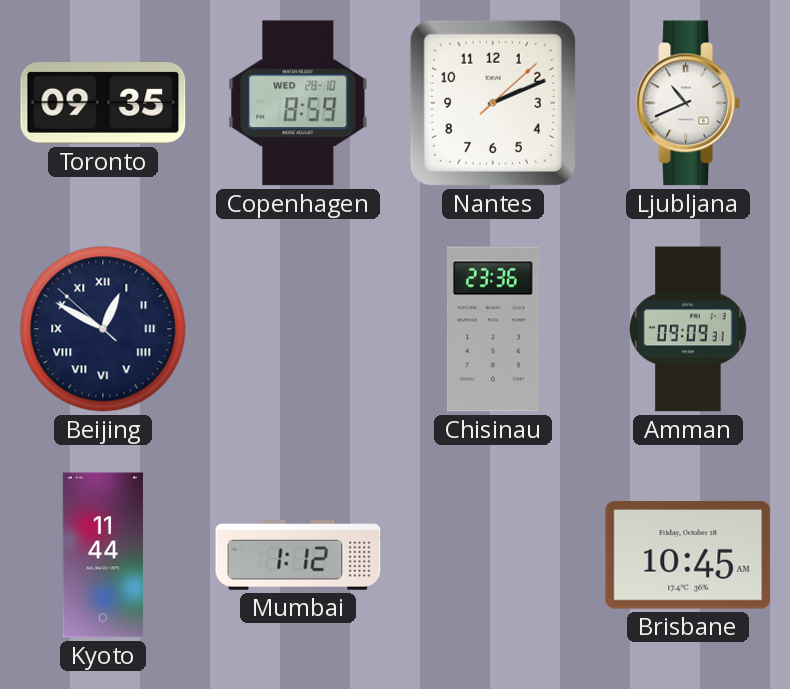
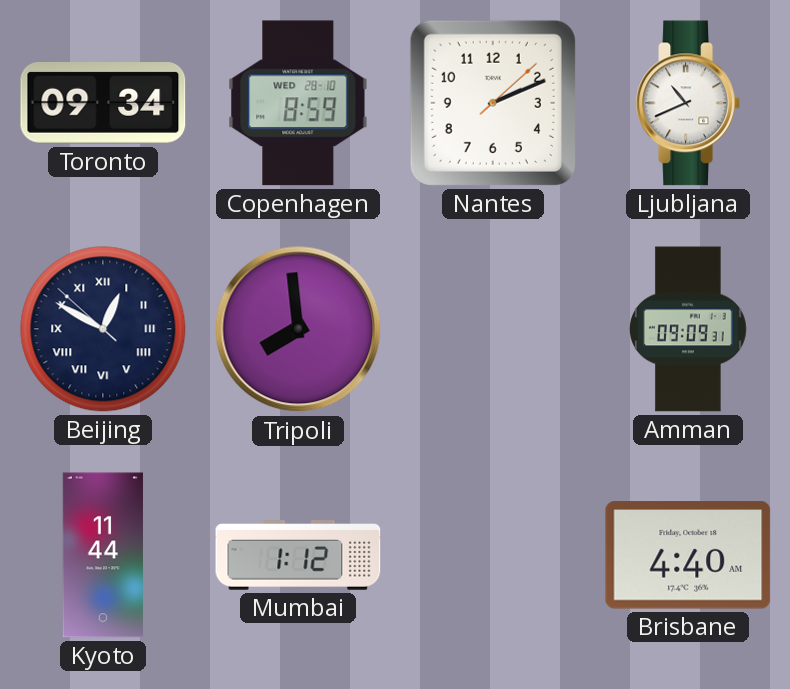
Toronto: 09:35 -> 09:34 (103, 104)
Tripoli: none -> 7:59 (298, 329)
Chisinau: 23:36 -> none (493, 329)
Brisbane: 10:45 -> 4:40 (688, 555)
